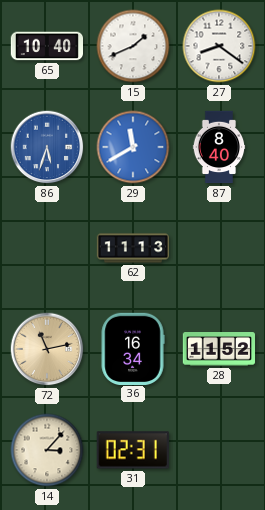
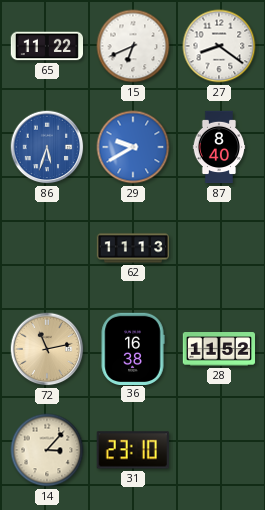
65: 10:40 -> 11:22 (47, 46)
15: 1:41 -> 6:41 (133, 46)
29: 11:40 -> 9:40 (133, 147)
36: 16:34 -> 16:38 (133, 348)
31: 02:31 -> 23:10 (133, 450)
